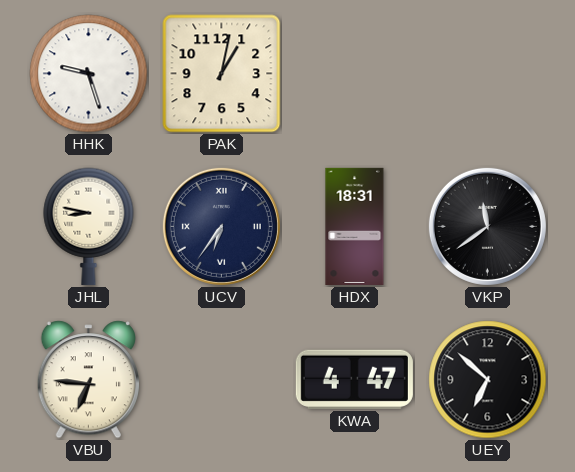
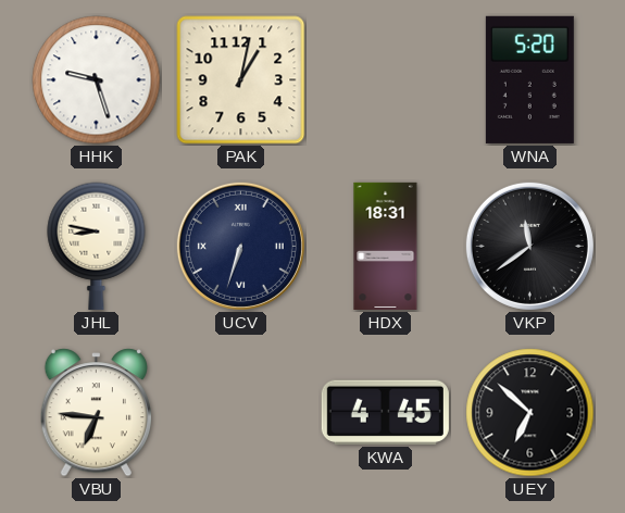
WNA: none -> 5:20 (529, 79)
UCV: 6:36 -> 6:33 (240, 246)
KWA: 4:47 -> 4:45 (385, 412)
